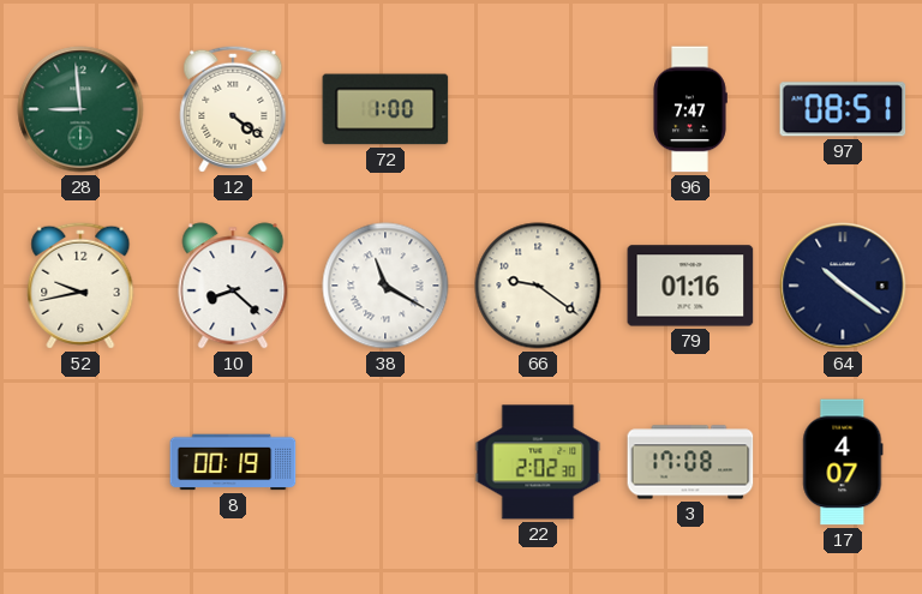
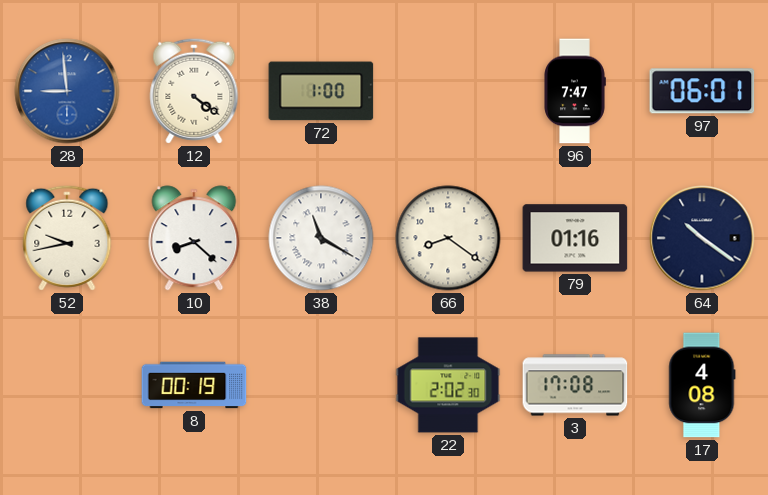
28 dial: green -> blue (67, 91)
97: 08:51 -> 06:01 (702, 91)
66: 9:21 -> 8:21 (448, 238)
17: 4:07 -> 4:08 (702, 385)
